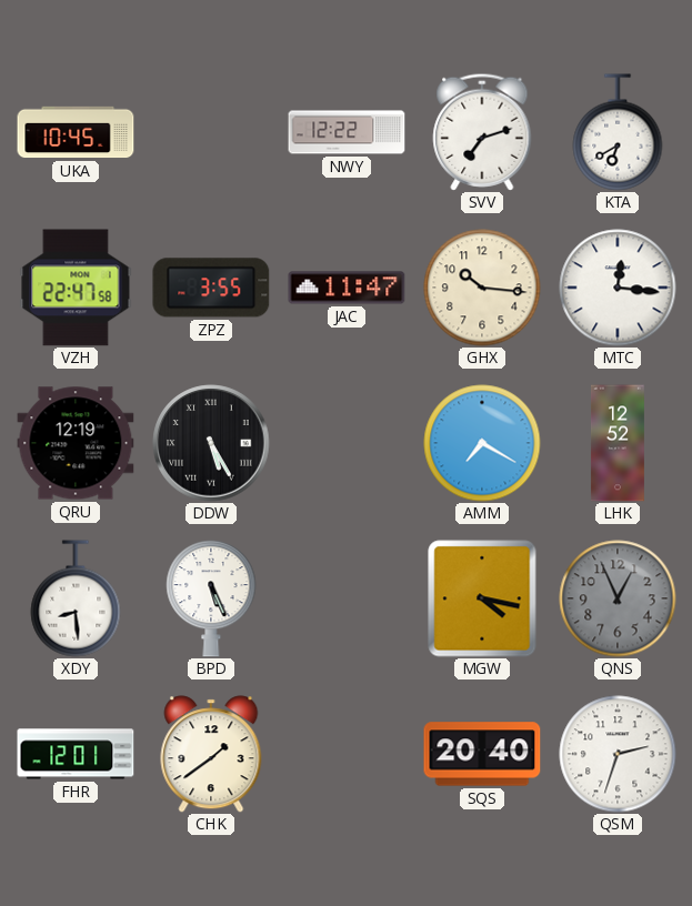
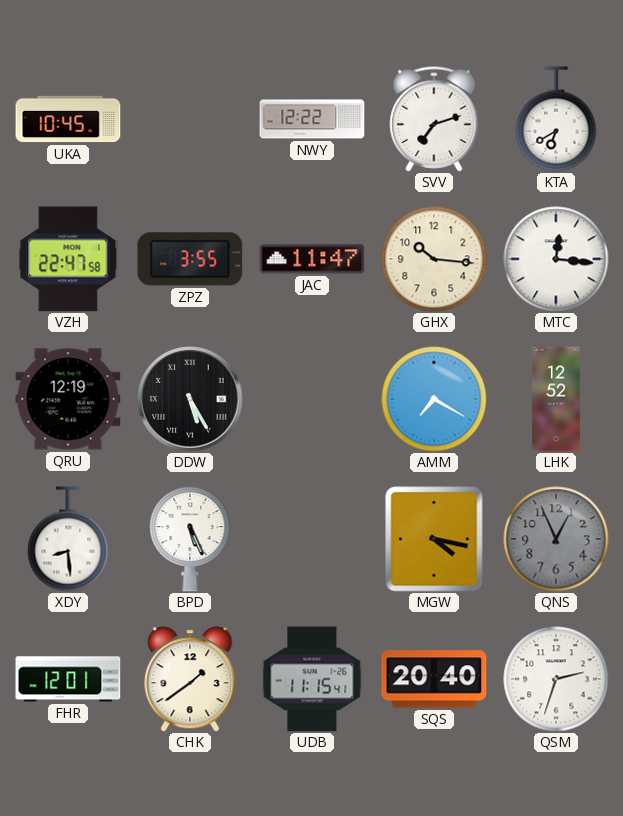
UDB: none -> 11:15 (312, 679)
